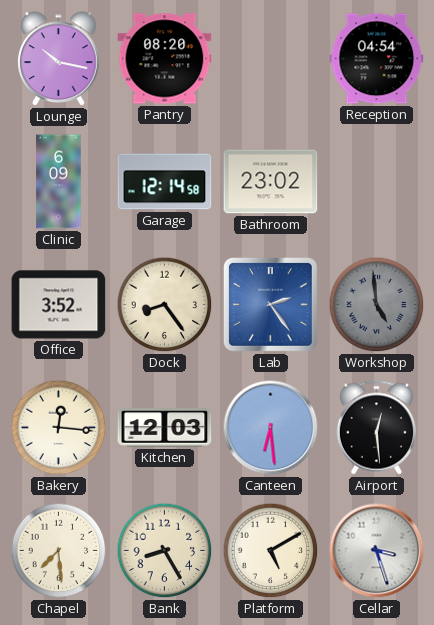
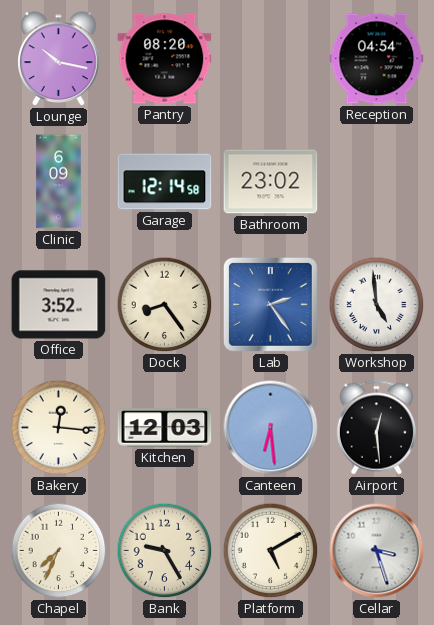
Workshop dial: grey -> white (377, 305)
Chapel: 7:29 -> 7:34 (59, 551)
Bank: 8:25 -> 9:25 (165, 551)
